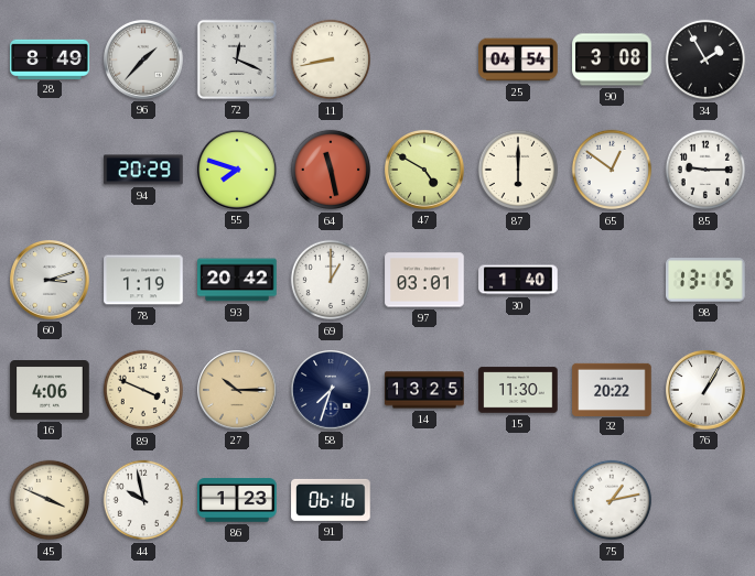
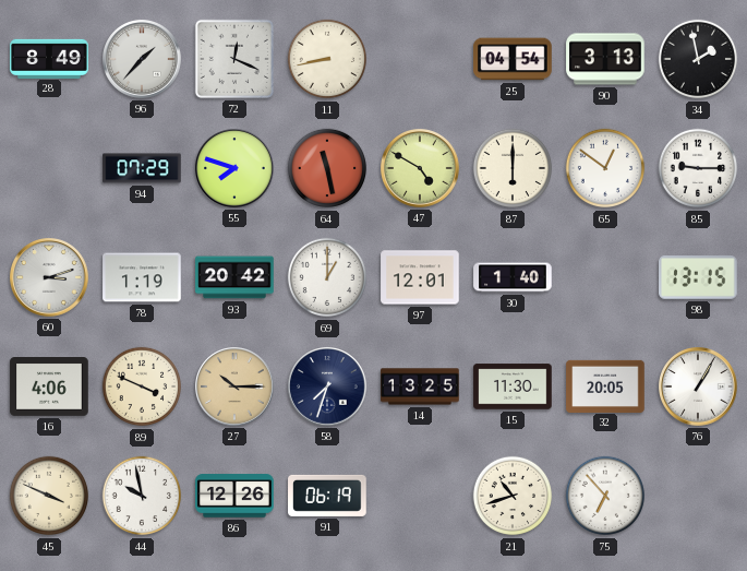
90: 3:08 -> 3:13 (605, 59)
34: 1:55 -> 1:58 (698, 59)
94: 20:29 -> 07:29 (142, 168)
97: 03:01 -> 12:01 (420, 277)
32: 20:22 -> 20:05 (605, 385)
86: 1:23 -> 12:26 (234, 496)
91: 06:16 -> 06:19 (327, 496)
21: none -> 10:42 (513, 496)
75: 1:13 -> 6:53 (605, 496)
